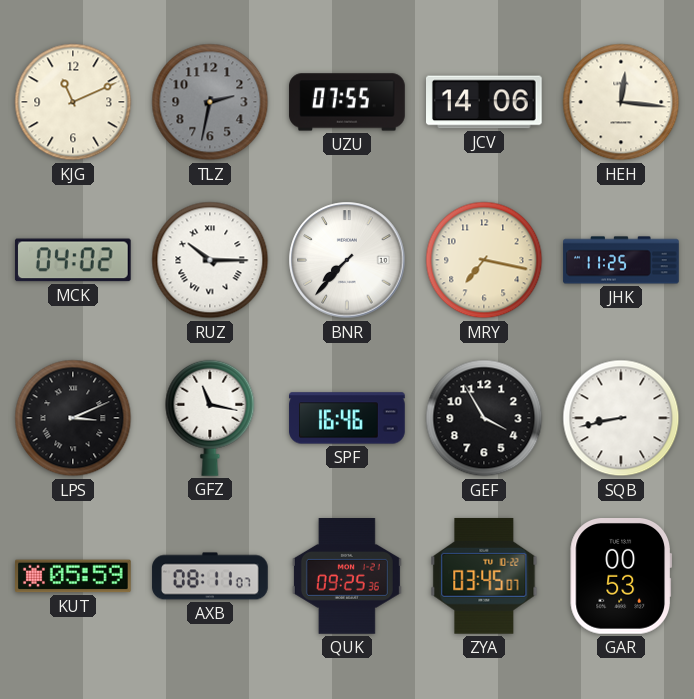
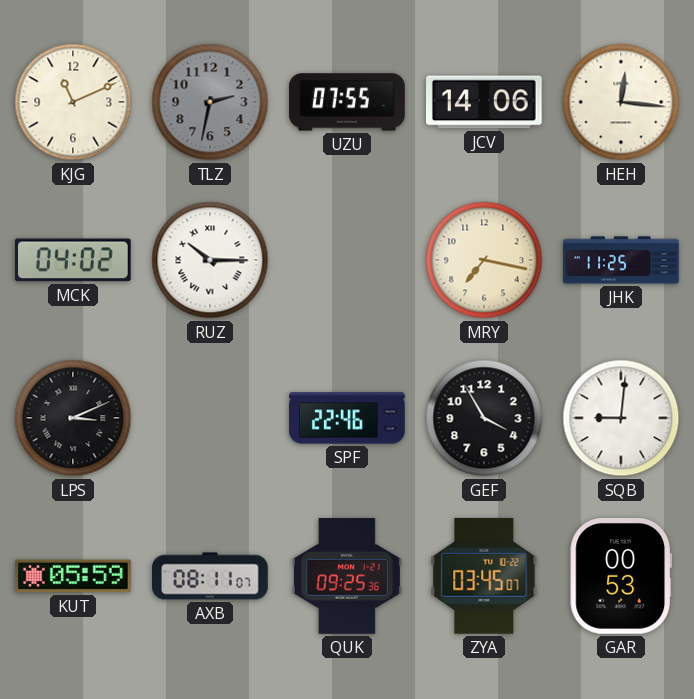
BNR: 7:37 -> none (347, 260)
GFZ: 11:17 -> none (210, 418)
SPF: 16:46 -> 22:46 (347, 418)
SQB: 8:43 -> 9:01 (621, 418)
